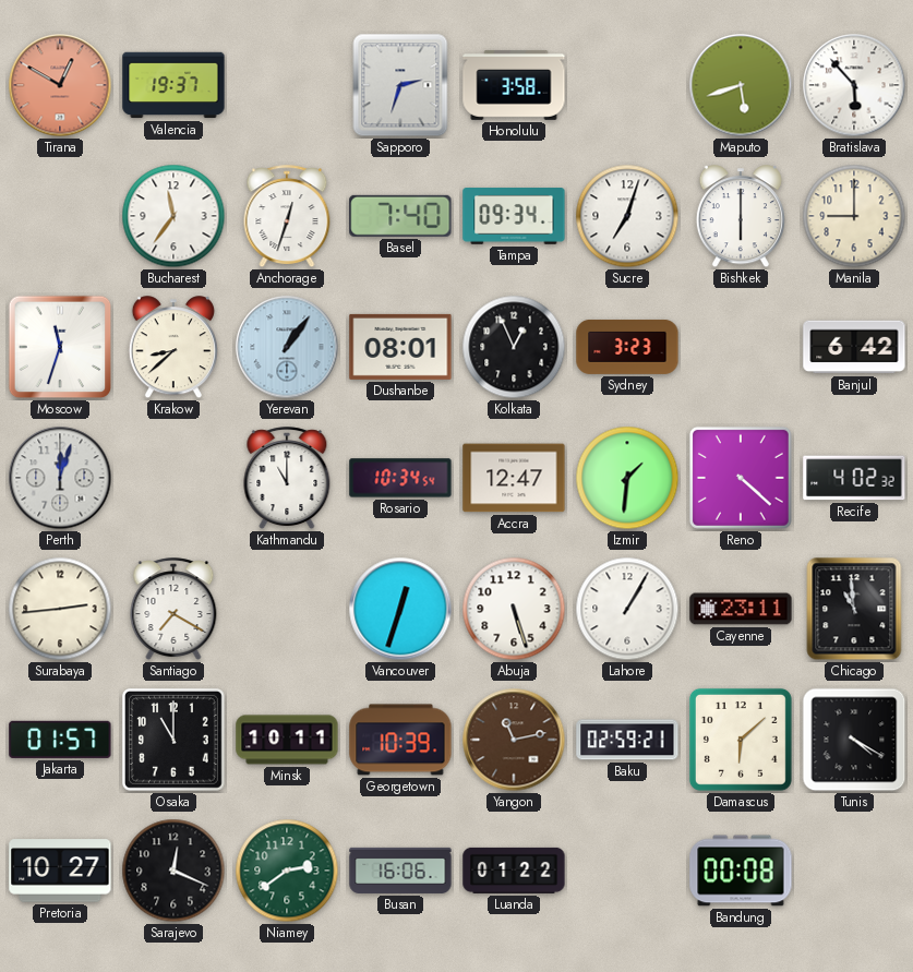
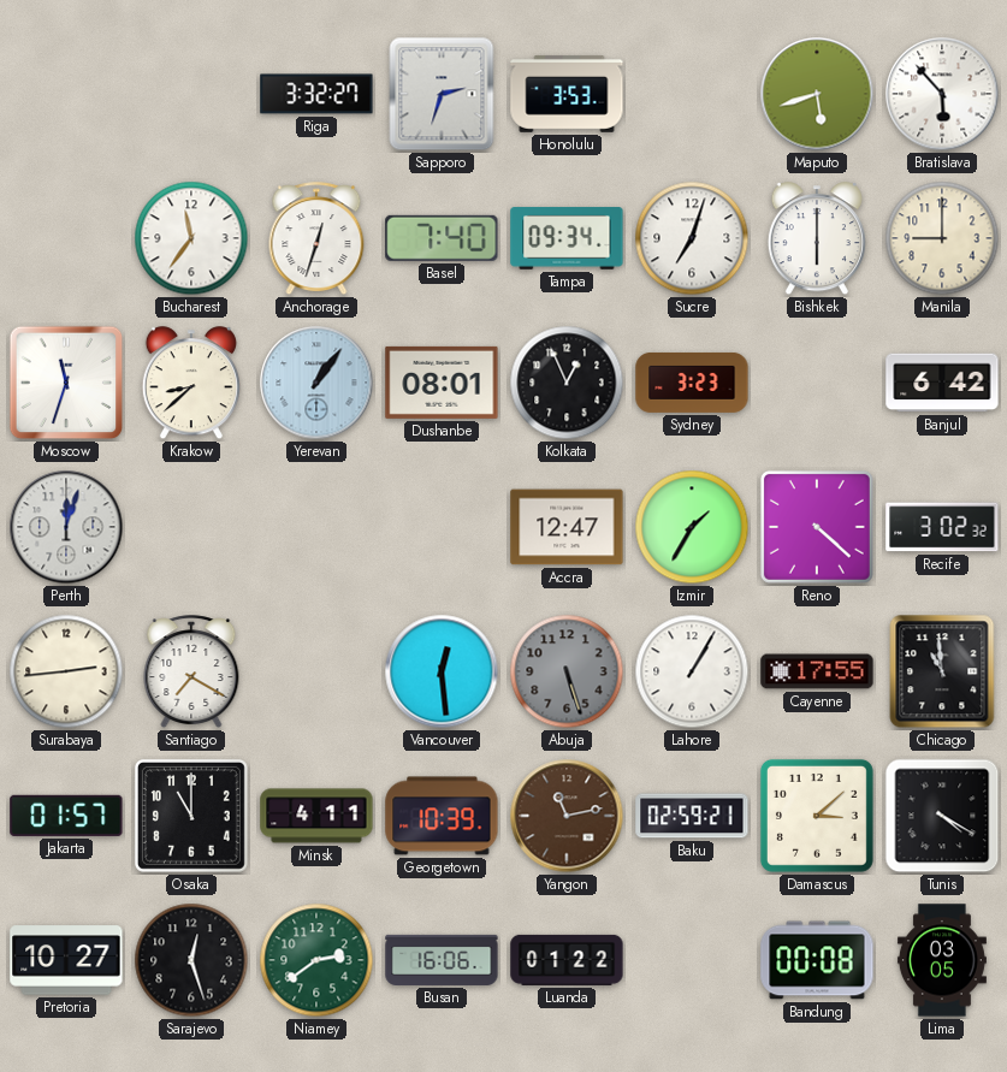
Tirana: 12:50 -> none (60, 85)
Valencia: 19:37 -> none (173, 85)
Riga: none -> 3:32 (316, 94)
Honolulu: 3:58 -> 3:53 (567, 94)
Kathmandu: 11:00 -> none (287, 479)
Rosario: 10:34 -> none (400, 478)
Izmir: 1:31 -> 1:35 (692, 527)
Recife: 4:02 -> 3:02 (942, 527)
Vancouver: 12:33 -> 12:29 (442, 671)
Abuja dial: white -> grey (567, 671)
Cayenne: 23:11 -> 17:55 (817, 671)
Minsk: 10:11 -> 4:11 (316, 816)
Damascus: 6:08 -> 3:08 (817, 816)
Sarajevo: 12:19 -> 12:27 (191, 960)
Lima: none -> 03:05 (942, 960)
